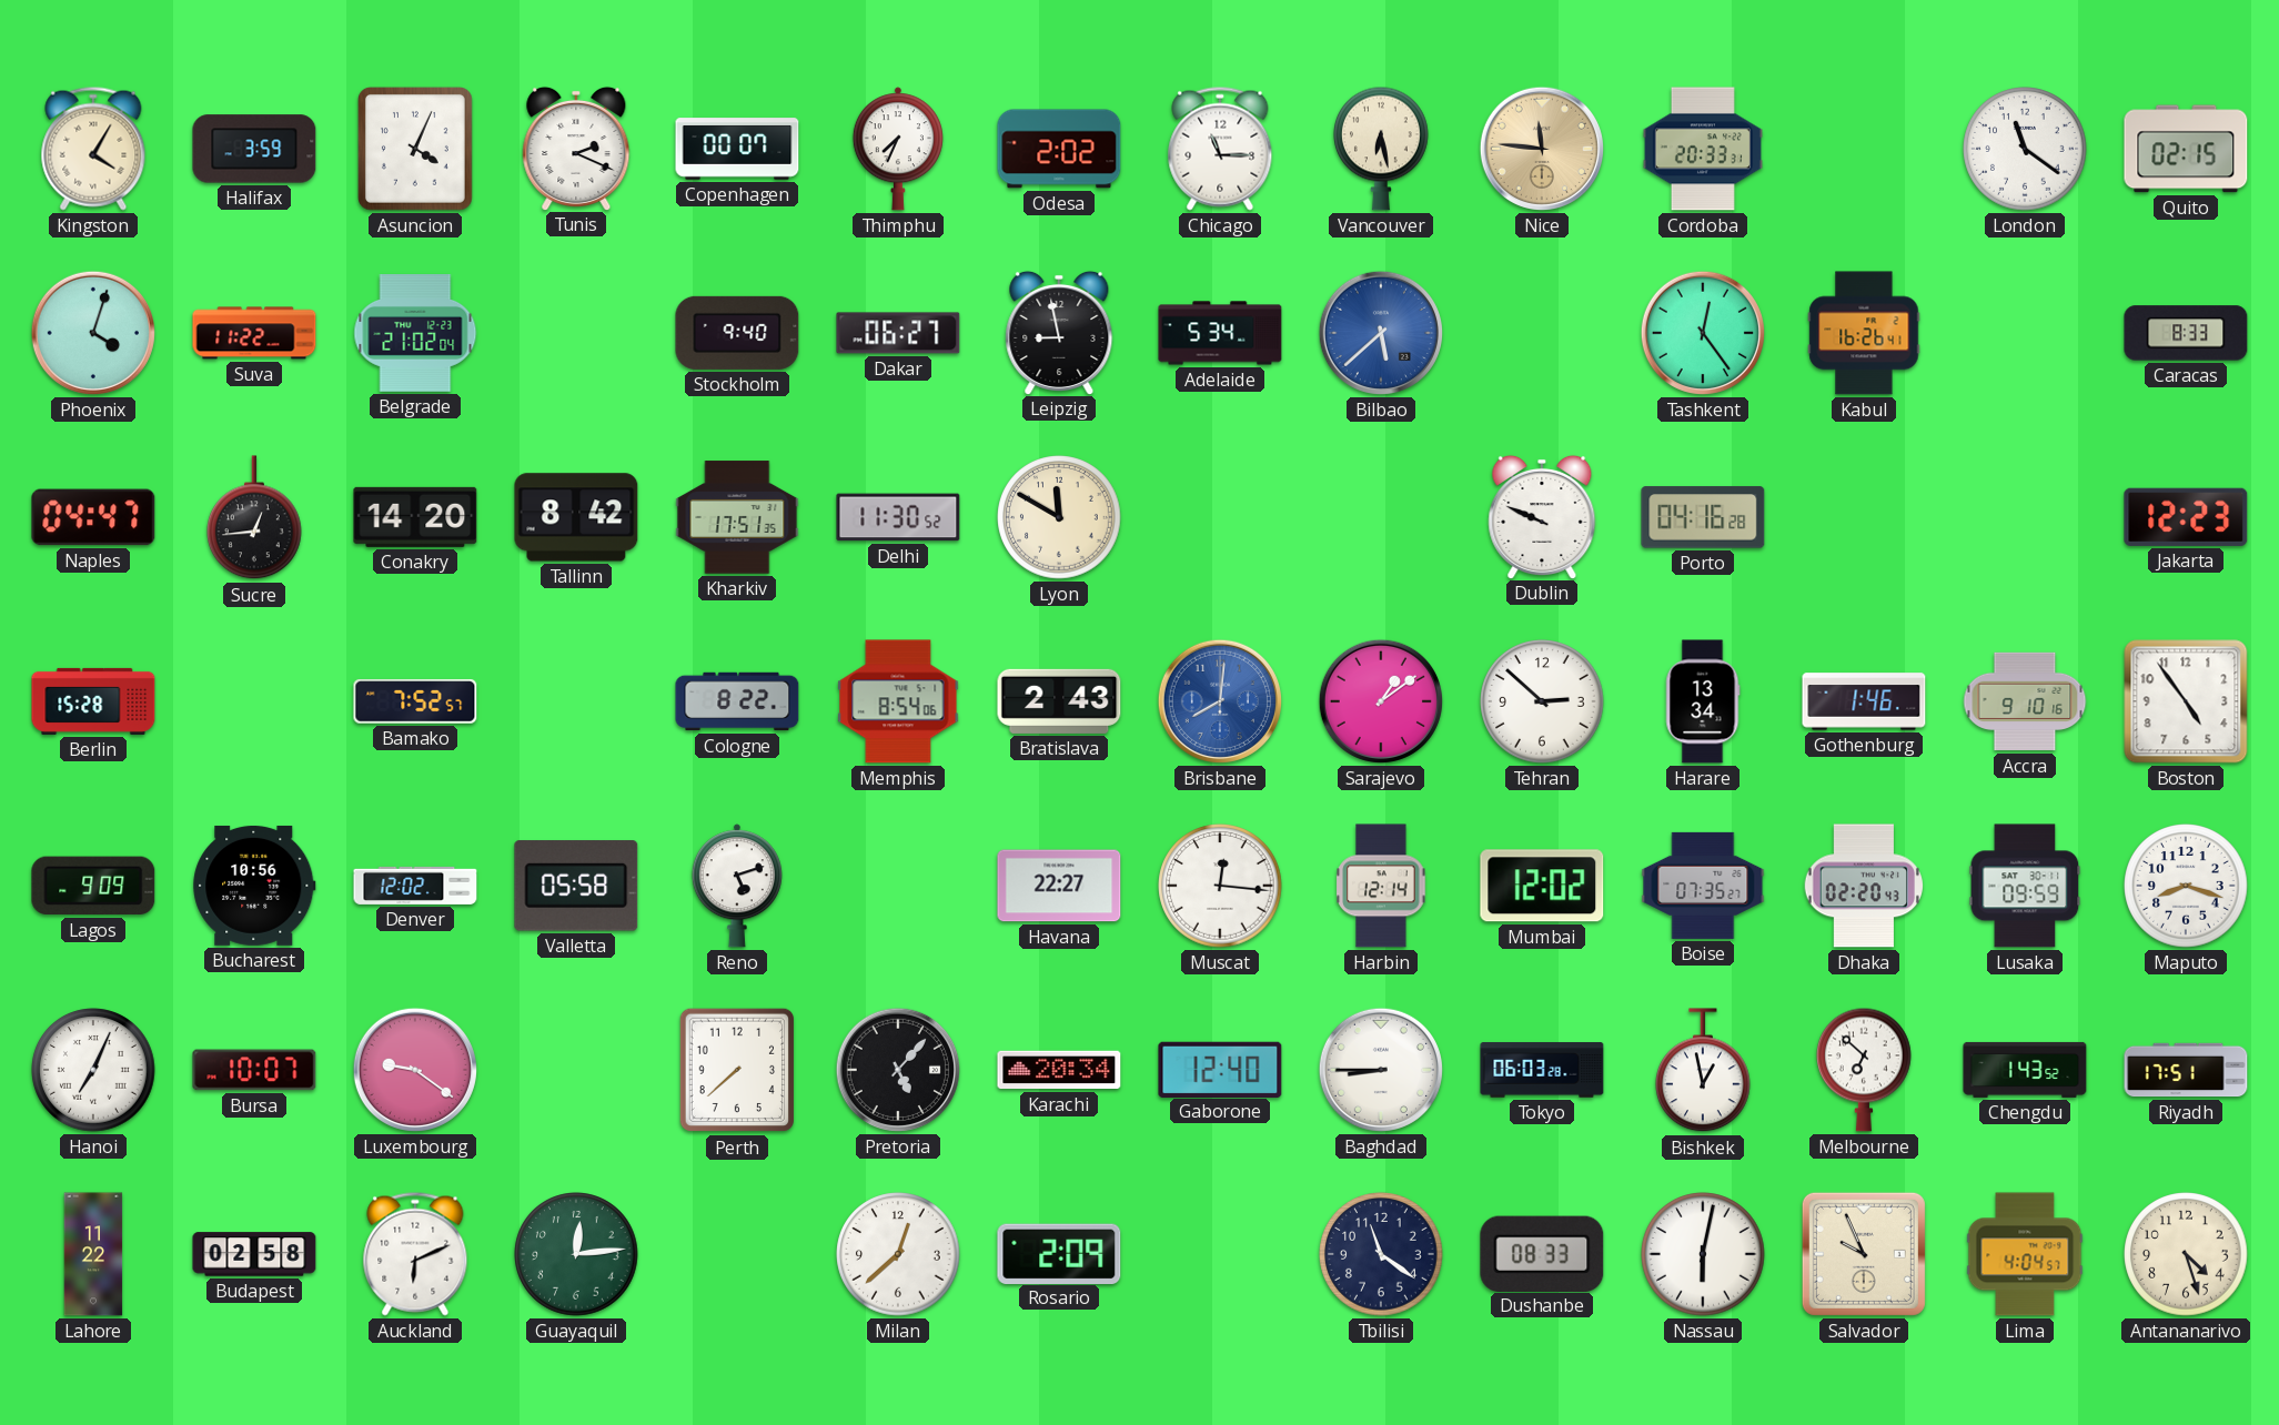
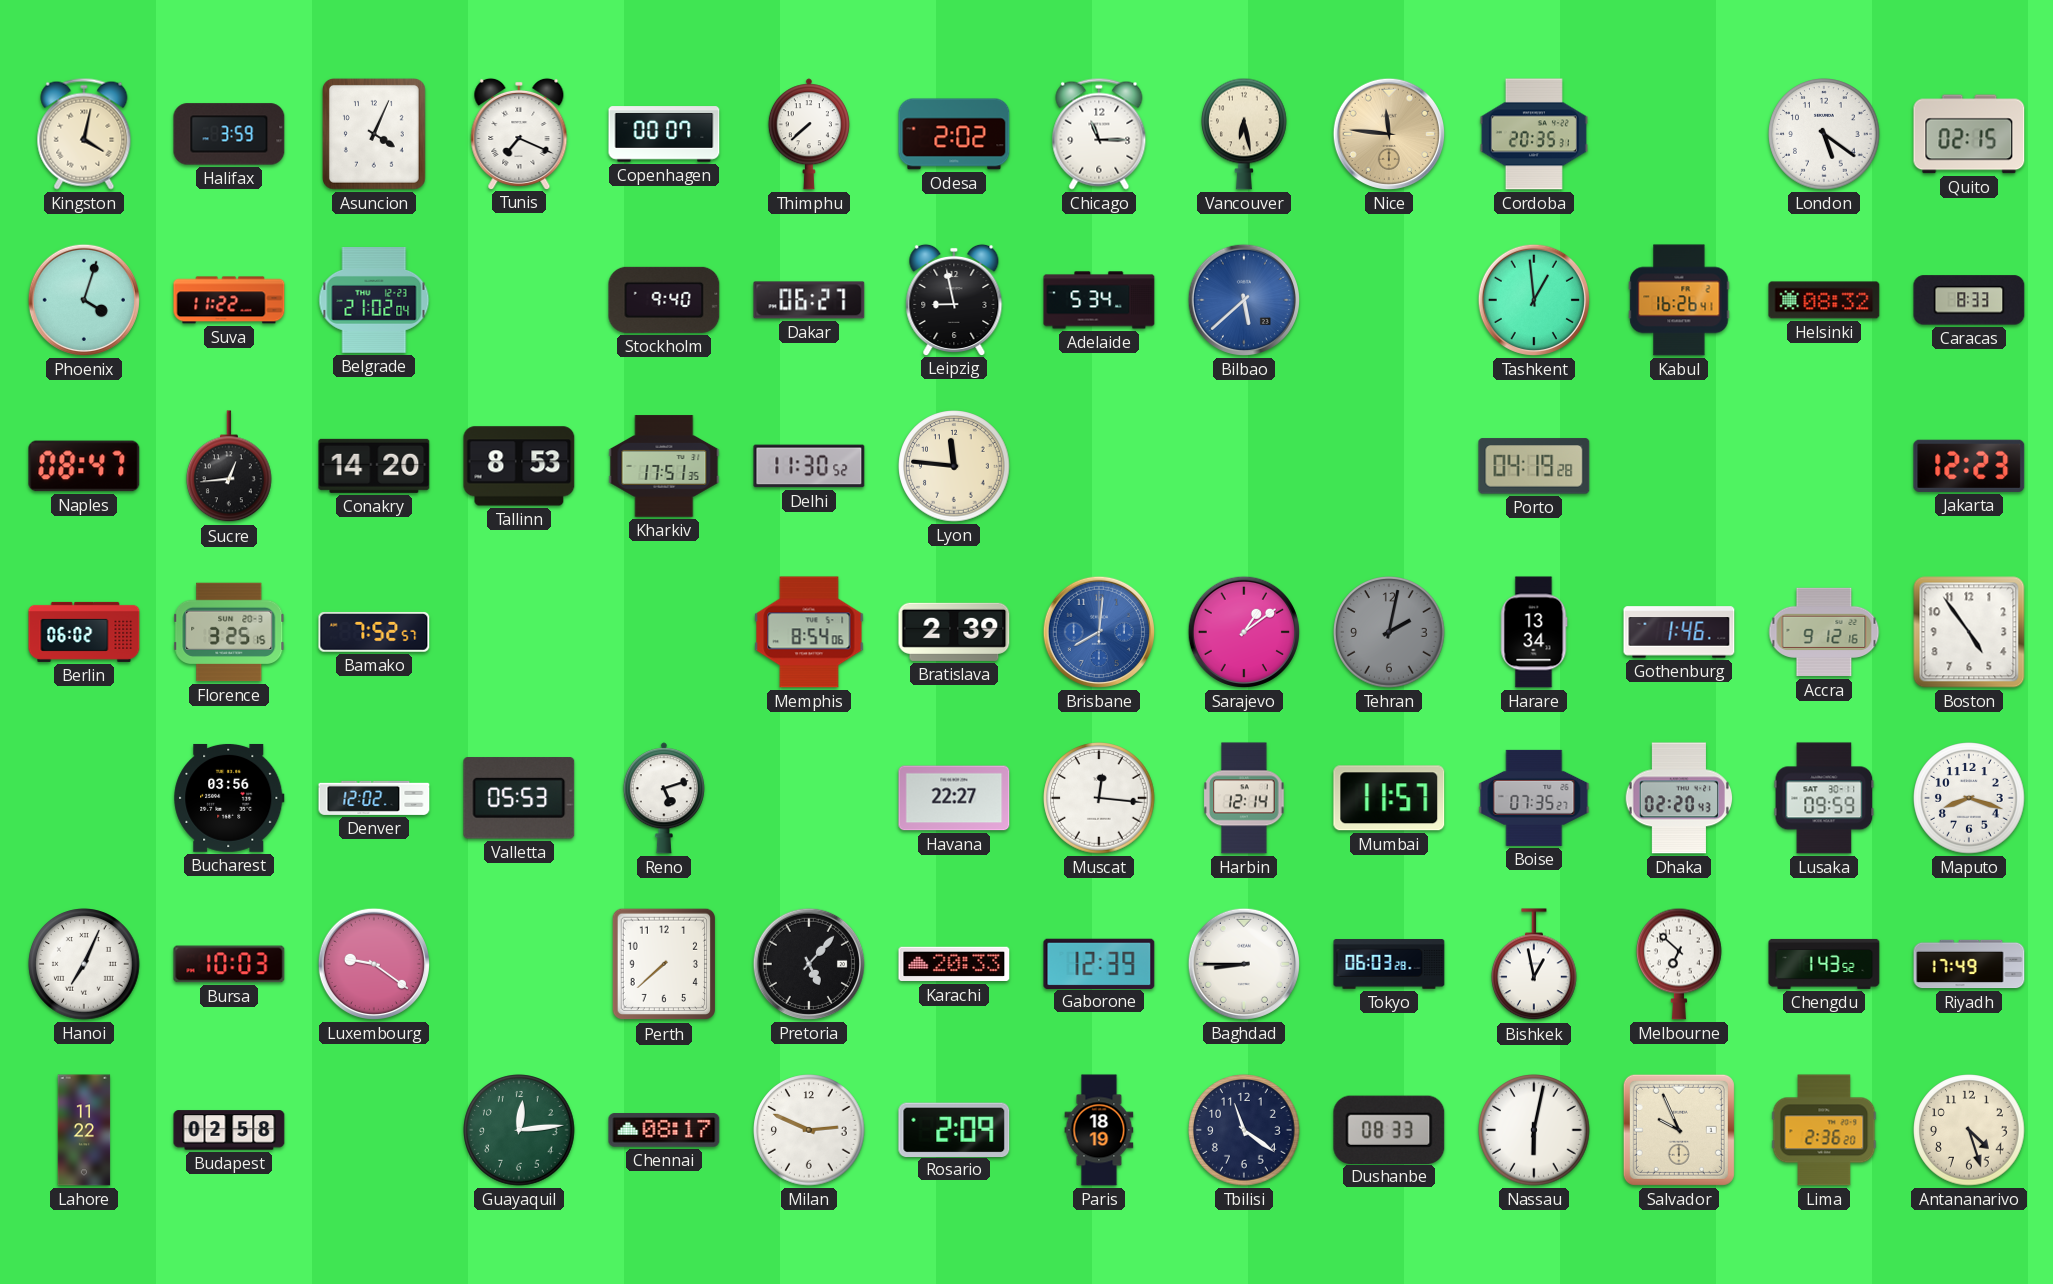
Kingston: 4:05 -> 4:02 (84, 134)
Tunis: 2:19 -> 7:19 (519, 133)
Thimphu: 7:34 -> 7:38 (809, 134)
Cordoba: 20:33 -> 20:35 (1534, 134)
London: 11:21 -> 5:21 (1824, 134)
Tashkent: 12:24 -> 12:59 (1534, 300)
Helsinki: none -> 08:32 (1824, 300)
Naples: 04:47 -> 08:47 (84, 466)
Tallinn: 8:42 -> 8:53 (519, 466)
Lyon: 11:50 -> 11:46 (954, 466)
Dublin: 9:49 -> none (1542, 516)
Porto: 04:16 -> 04:19 (1534, 466)
Berlin: 15:28 -> 06:02 (84, 632)
Florence: none -> 3:25 (229, 632)
Cologne: 8:22 -> none (737, 701)
Bratislava: 2:43 -> 2:39 (954, 632)
Tehran: 2:52 -> 2:02 (1389, 632)
Tehran dial: white -> grey (1389, 632)
Accra: 9:10 -> 9:12 (1824, 632)
Lagos: 9:09 -> none (93, 886)
Bucharest: 10:56 -> 03:56 (229, 798)
Valletta: 05:58 -> 05:53 (519, 798)
Mumbai: 12:02 -> 11:57 (1389, 798)
Bursa: 10:07 -> 10:03 (229, 964)
Karachi: 20:34 -> 20:33 (954, 964)
Gaborone: 12:40 -> 12:39 (1099, 963)
Riyadh: 17:51 -> 17:49 (1969, 964)
Auckland: 6:11 -> none (415, 1254)
Chennai: none -> 08:17 (664, 1130)
Milan: 12:38 -> 2:49 (809, 1130)
Paris: none -> 18:19 (1099, 1130)
Lima: 4:04 -> 2:36 (1824, 1130)
